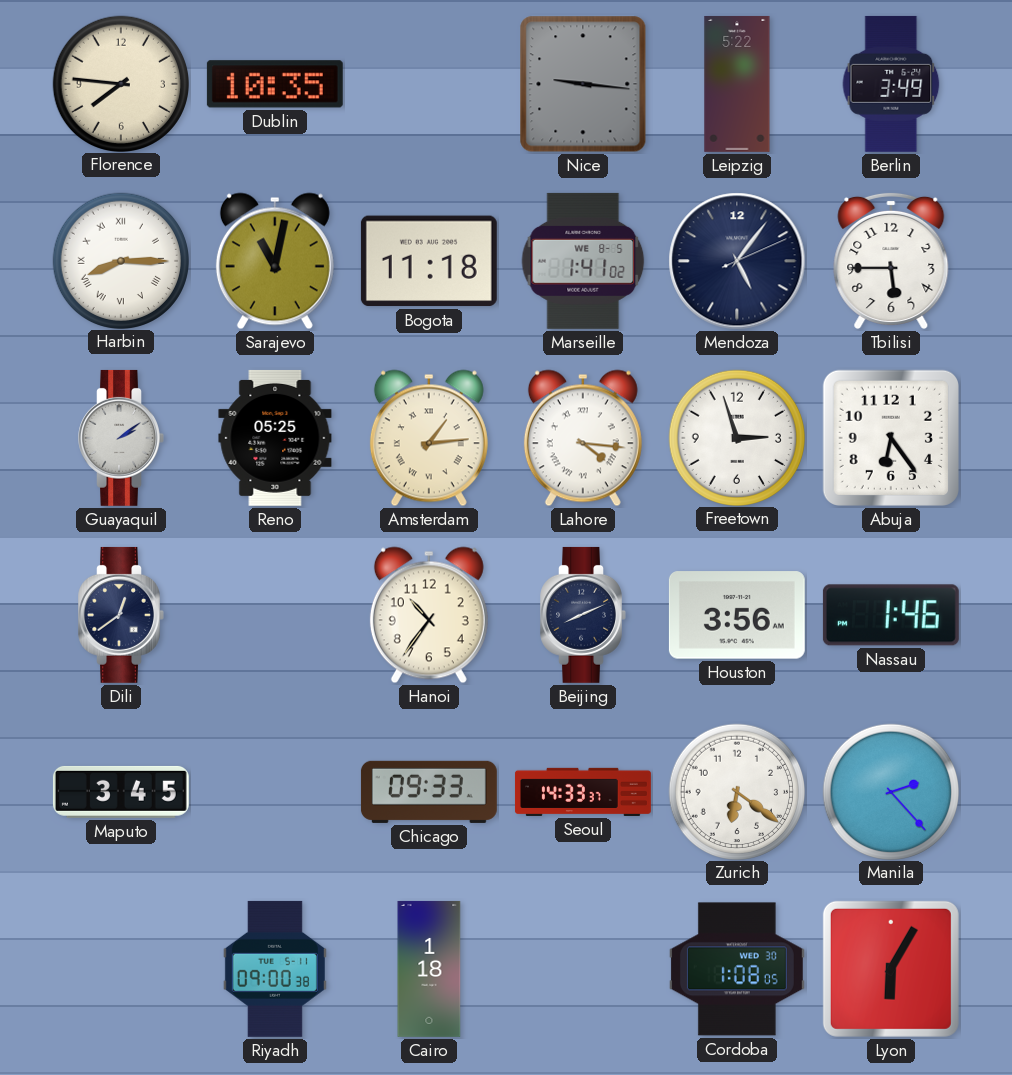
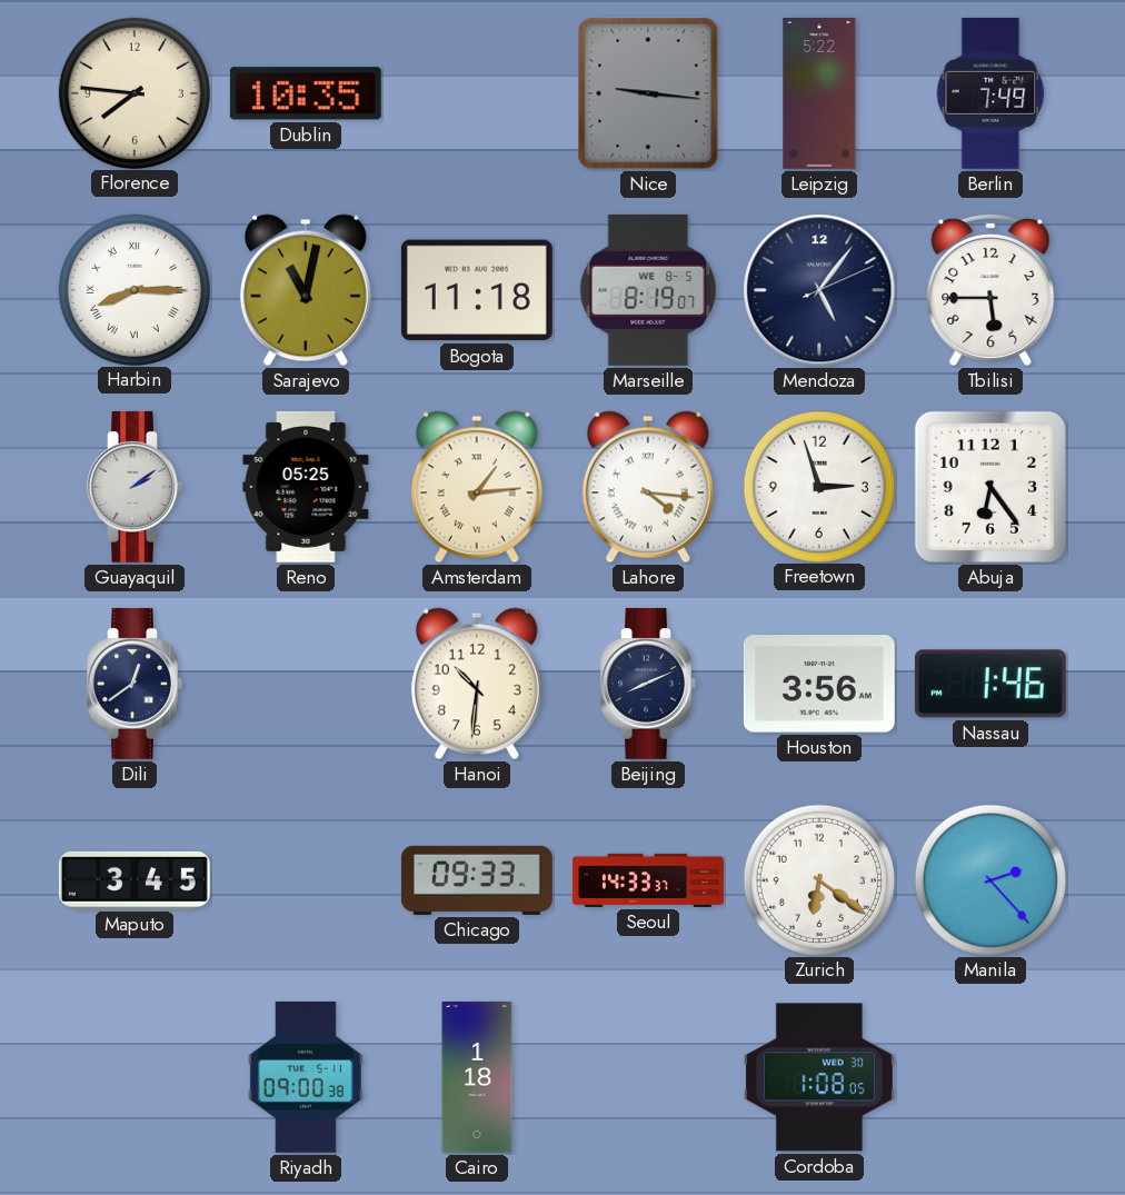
Berlin: 3:49 -> 7:49 (990, 93)
Marseille: 1:41 -> 8:19 (648, 290)
Hanoi: 10:36 -> 10:31 (477, 684)
Lyon: 6:05 -> none (891, 969)
